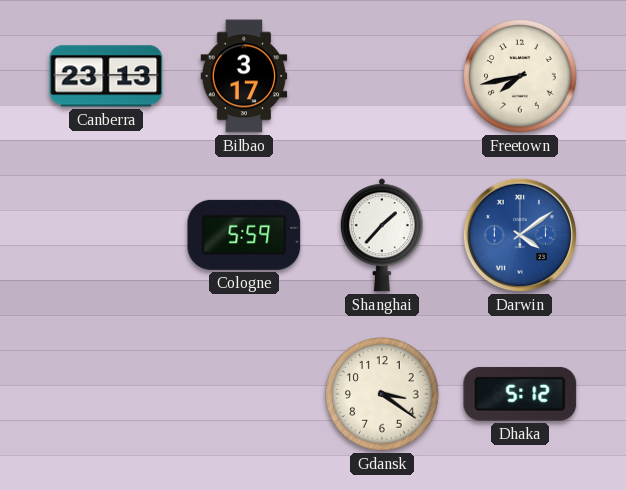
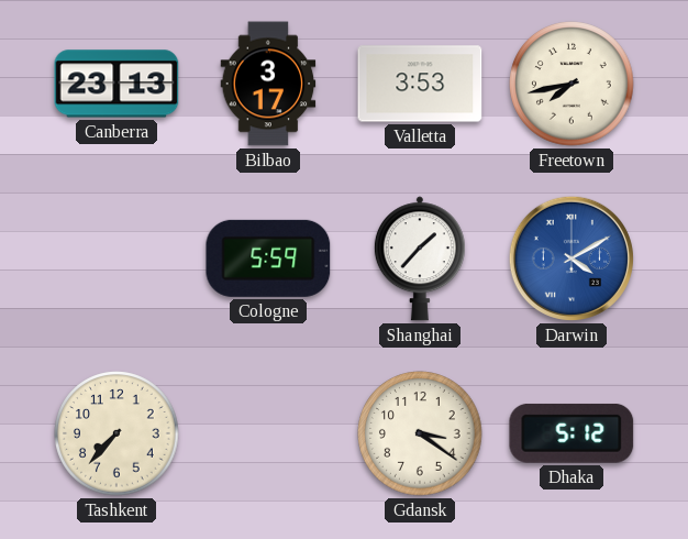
Valletta: none -> 3:53 (420, 84)
Darwin: 4:09 -> 4:10 (572, 258)
Tashkent: none -> 7:37 (116, 433)
